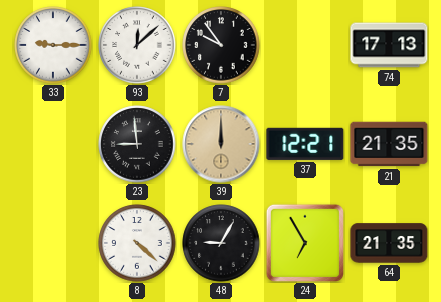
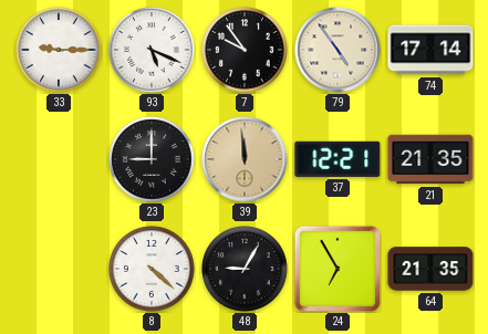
93: 12:08 -> 5:19 (152, 50)
79: none -> 4:54 (338, 50)
74: 17:13 -> 17:14 (430, 50)
23: 8:59 -> 9:00 (152, 159)
39: 12:00 -> 11:59 (245, 159)
